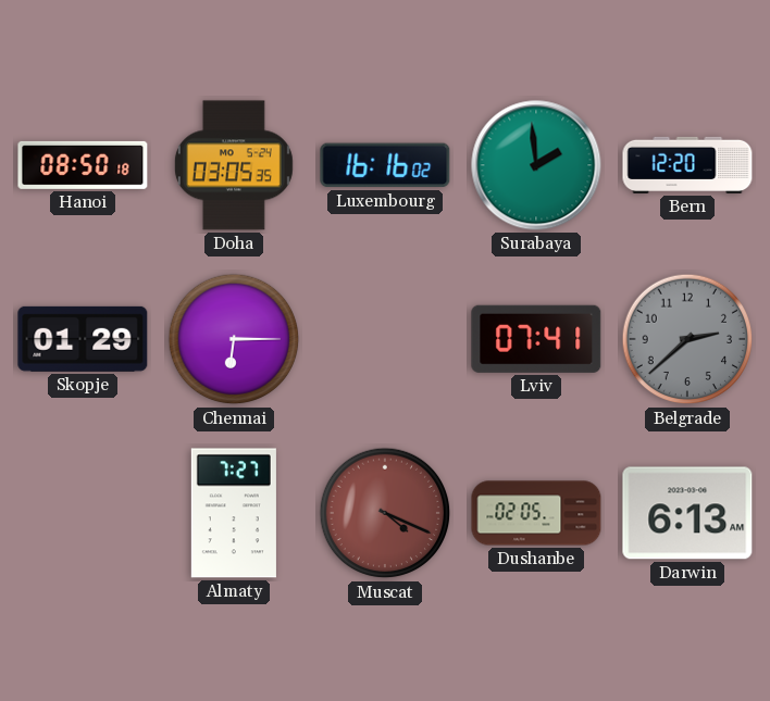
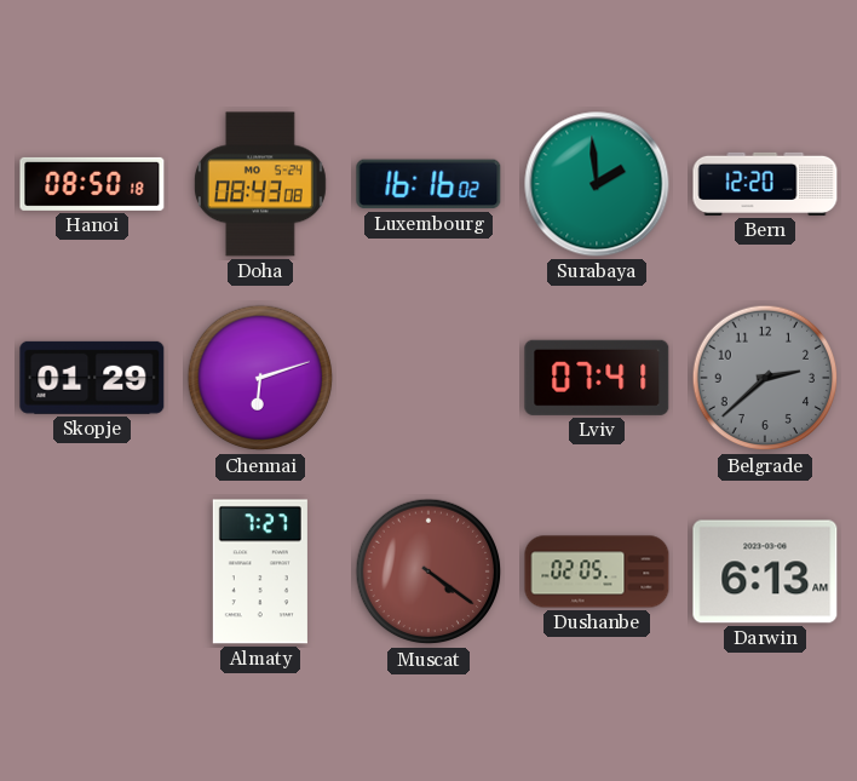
Doha: 03:05 -> 08:43 (260, 184)
Chennai: 6:15 -> 6:12 (260, 378)
Muscat: 4:19 -> 4:21 (428, 572)
